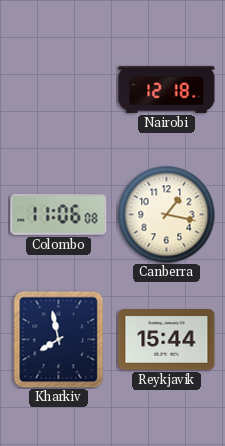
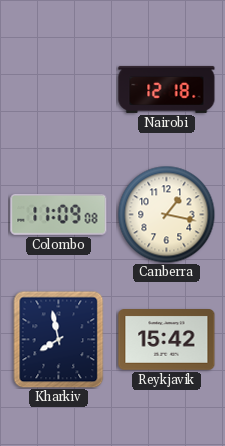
Colombo: 11:06 -> 11:09 (59, 214)
Reykjavik: 15:44 -> 15:42 (167, 340)
